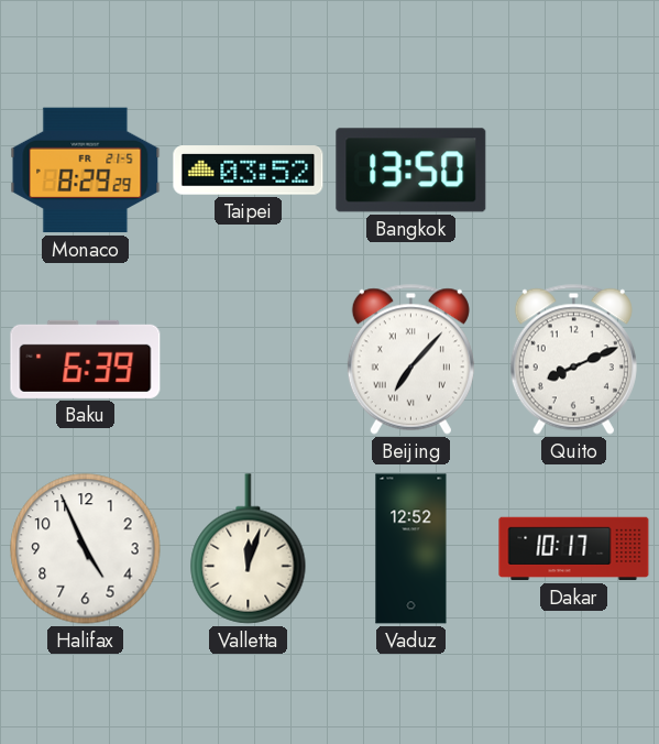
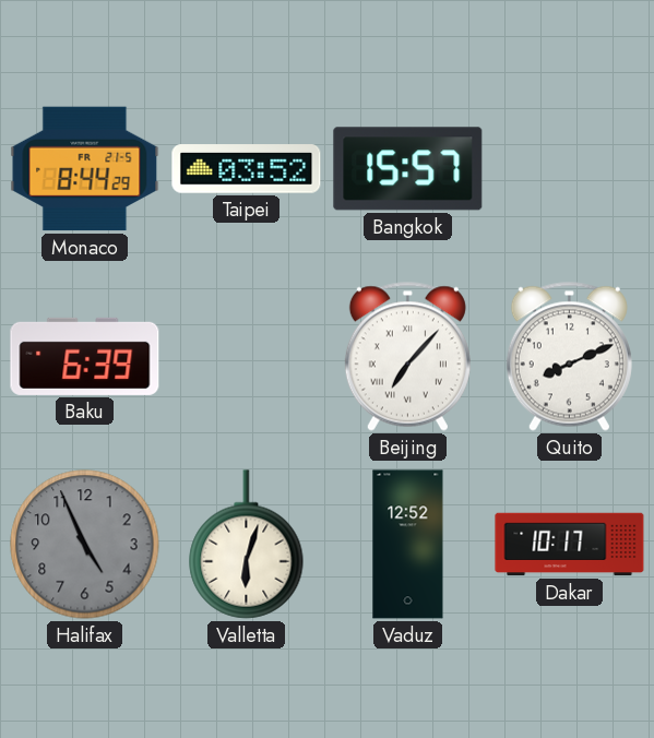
Monaco: 8:29 -> 8:44 (85, 169)
Bangkok: 13:50 -> 15:57 (408, 169)
Halifax dial: white -> grey (85, 545)
Valletta: 12:03 -> 6:03 (247, 545)
